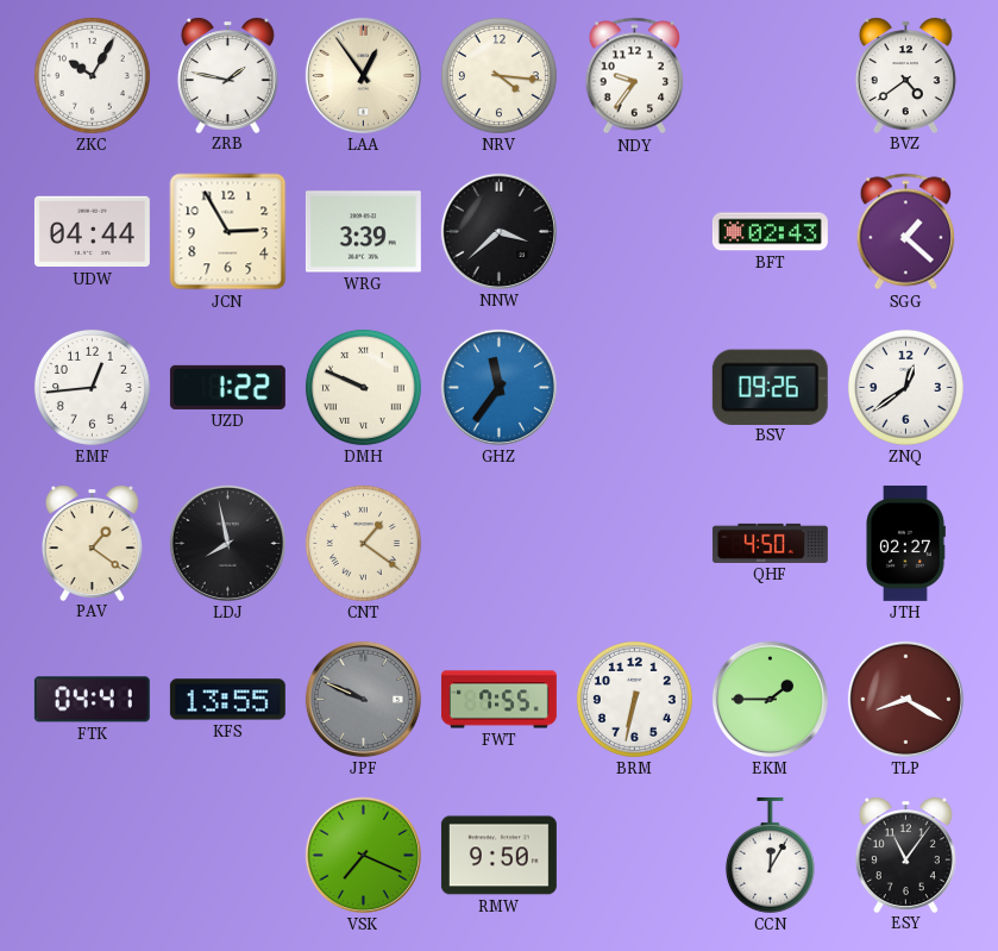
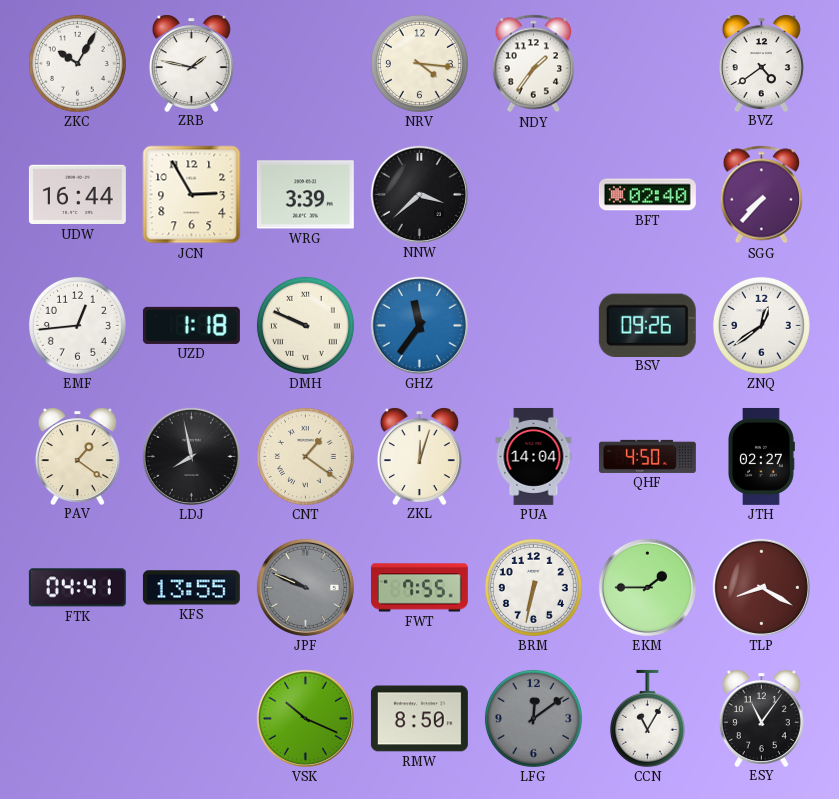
LAA: 12:54 -> none (363, 75)
NDY: 9:36 -> 1:36 (534, 64)
UDW: 04:44 -> 16:44 (77, 195)
BFT: 02:43 -> 02:40 (647, 195)
SGG: 1:22 -> 7:37 (762, 195)
UZD: 1:22 -> 1:18 (191, 325)
ZKL: none -> 12:03 (419, 456)
PUA: none -> 14:04 (534, 456)
VSK: 7:19 -> 10:19 (305, 718)
RMW: 9:50 -> 8:50 (419, 719)
LFG: none -> 12:09 (533, 718)
CCN: 12:05 -> 11:05 (647, 718)
